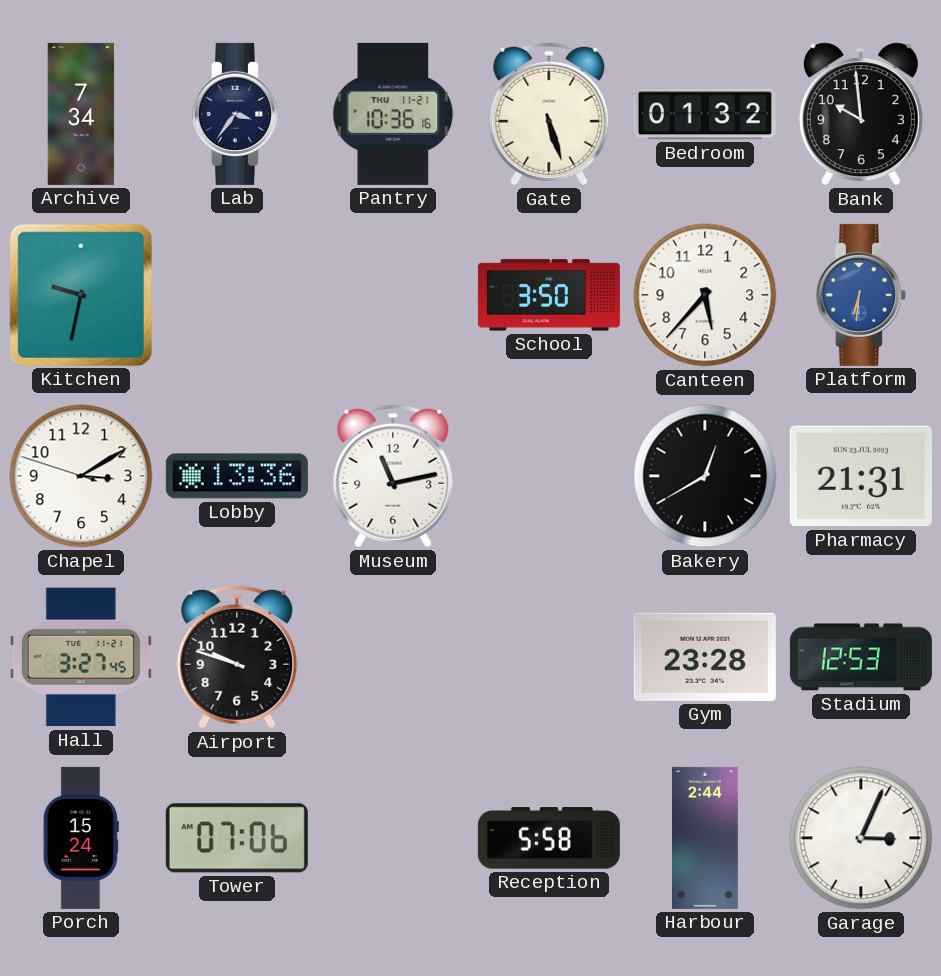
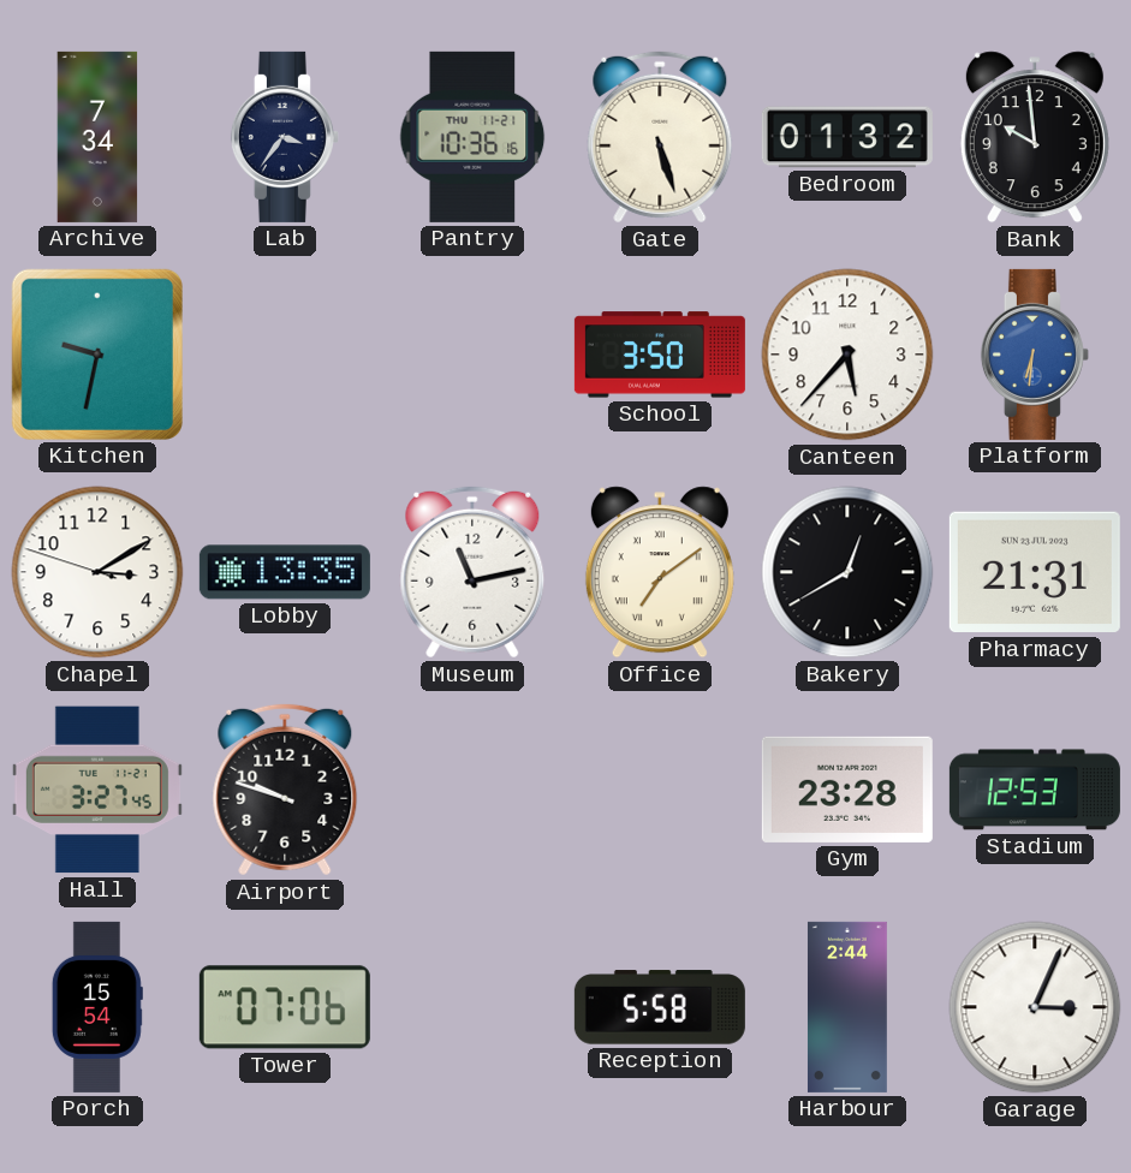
Lobby: 13:36 -> 13:35 (285, 572)
Office: none -> 7:09 (660, 572)
Porch: 15:24 -> 15:54 (97, 1007)
